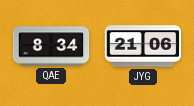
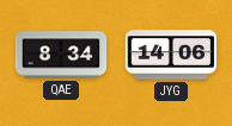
JYG: 21:06 -> 14:06 (171, 55)
